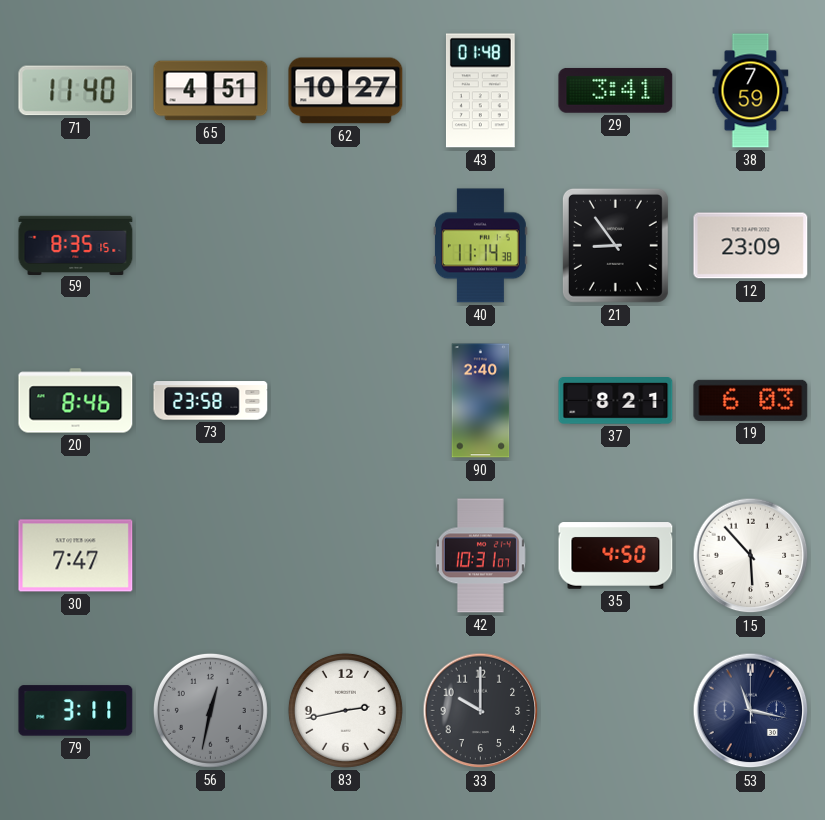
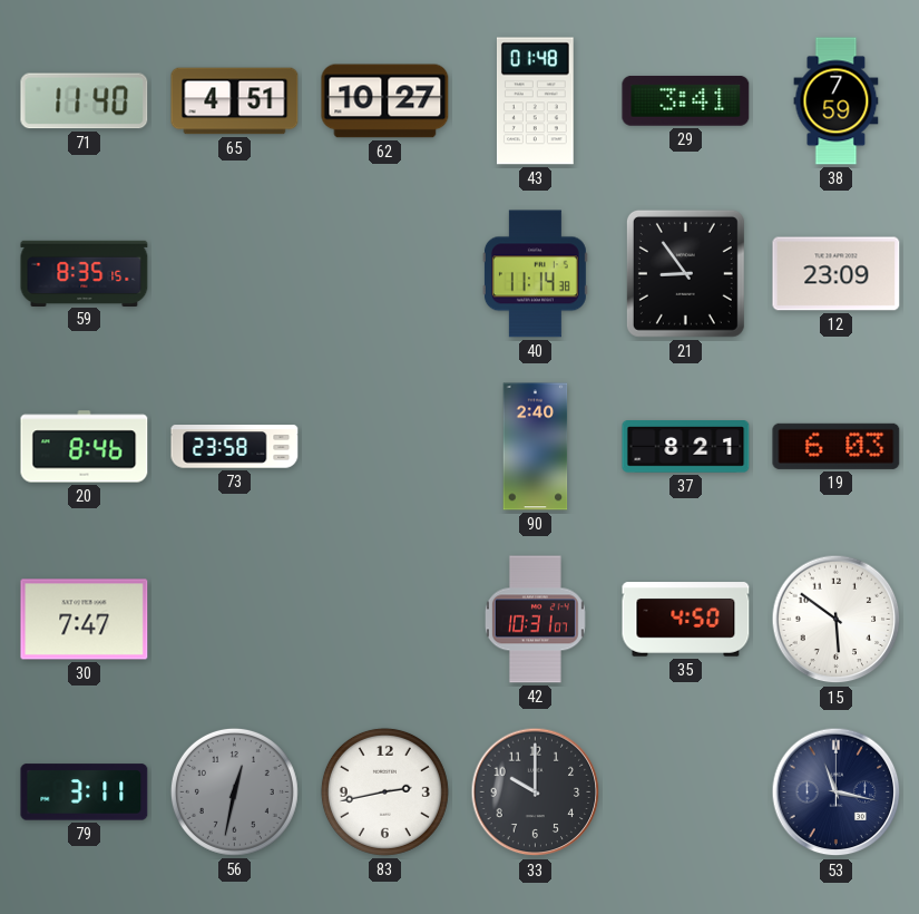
15: 5:53 -> 5:51 (837, 620)
